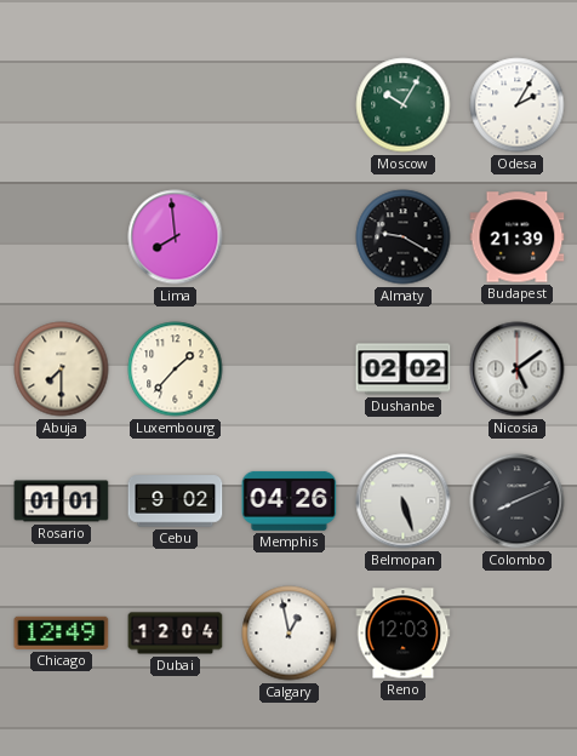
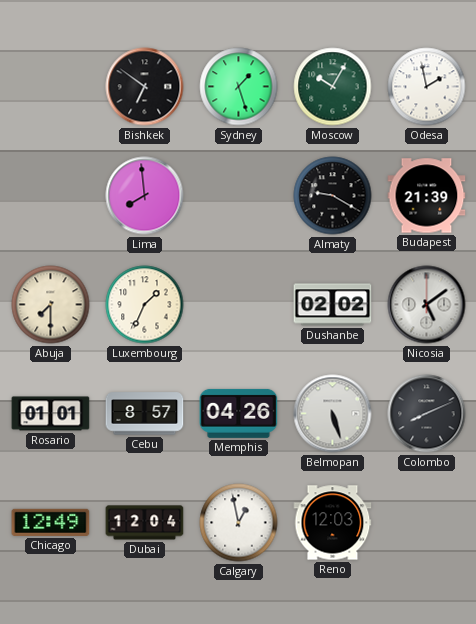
Bishkek: none -> 6:51 (145, 87)
Sydney: none -> 1:27 (239, 87)
Odesa: 2:05 -> 1:58 (427, 87)
Luxembourg: 1:37 -> 1:34 (145, 305)
Cebu: 9:02 -> 8:57 (145, 414)
